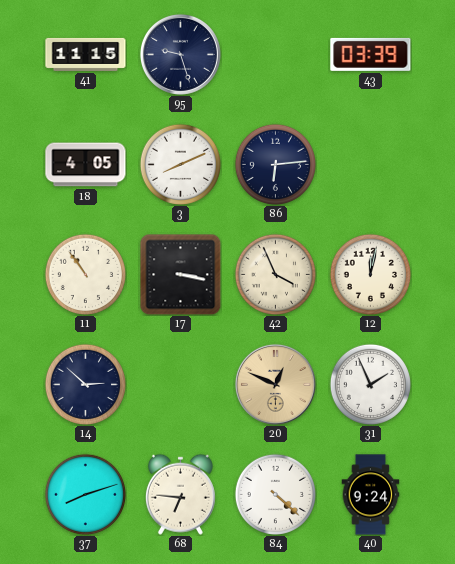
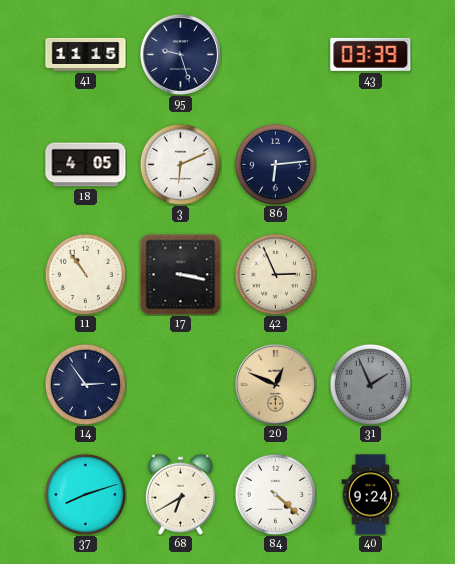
3: 8:11 -> 6:11 (180, 164)
42: 3:56 -> 2:56 (275, 274)
12: 12:02 -> none (370, 274)
14: 2:52 -> 2:54 (85, 384)
31 dial: white -> grey (370, 384)
68: 6:46 -> 6:40 (180, 494)
